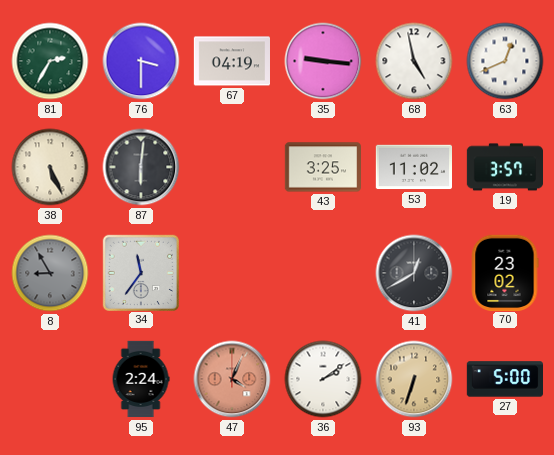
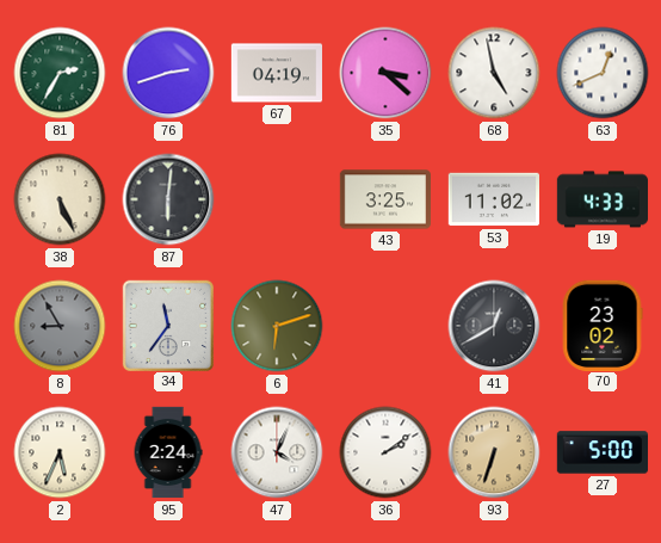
76: 3:30 -> 2:42 (168, 73)
35: 9:16 -> 3:22 (385, 73)
19: 3:57 -> 4:33 (601, 199)
6: none -> 6:12 (277, 326)
2: none -> 5:34 (60, 452)
47 dial: salmon -> white (277, 452)
